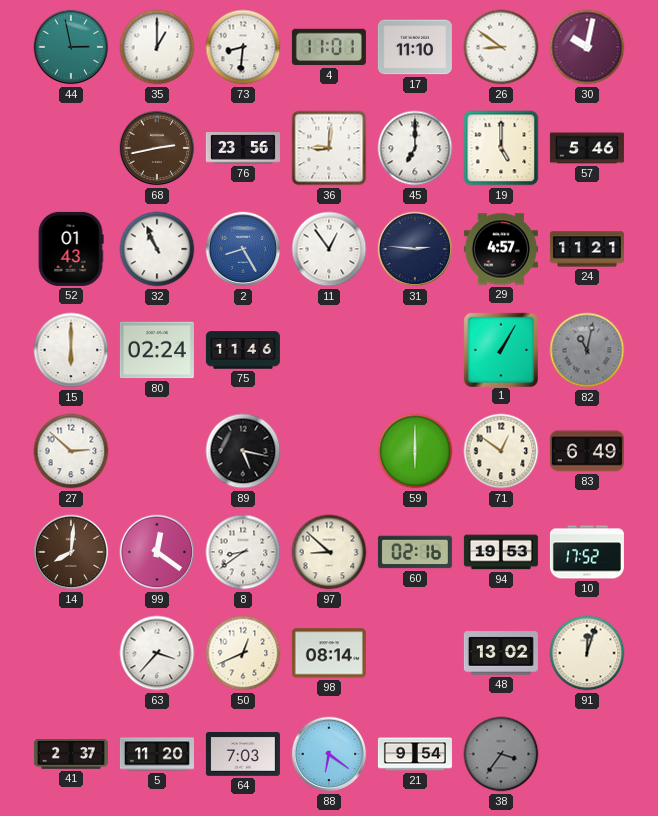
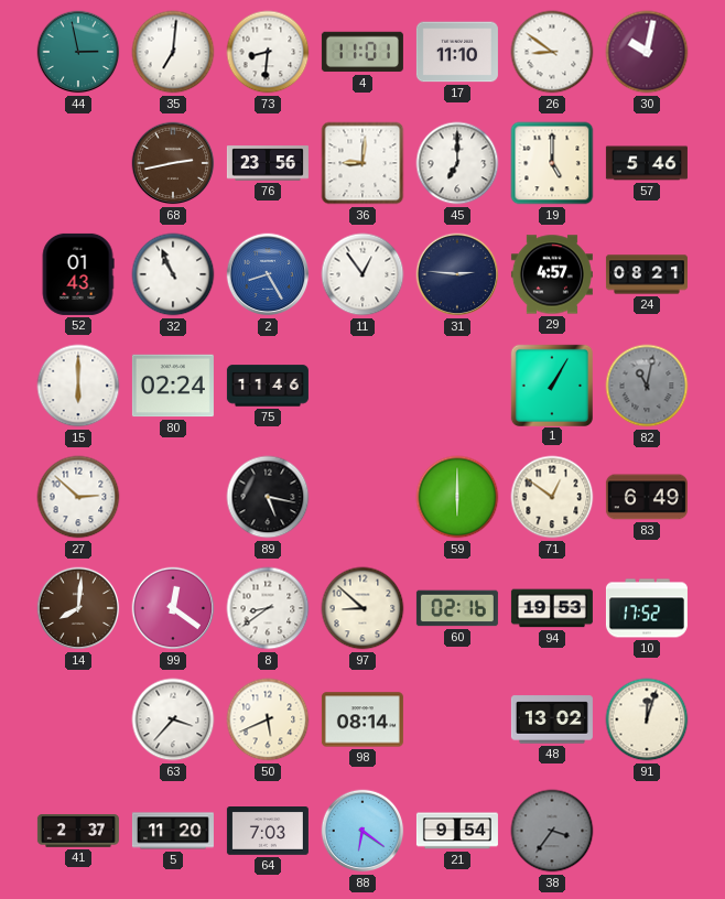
35: 1:00 -> 7:01 (173, 52)
24: 11:21 -> 08:21 (647, 274)
50: 12:41 -> 5:41 (268, 719)
